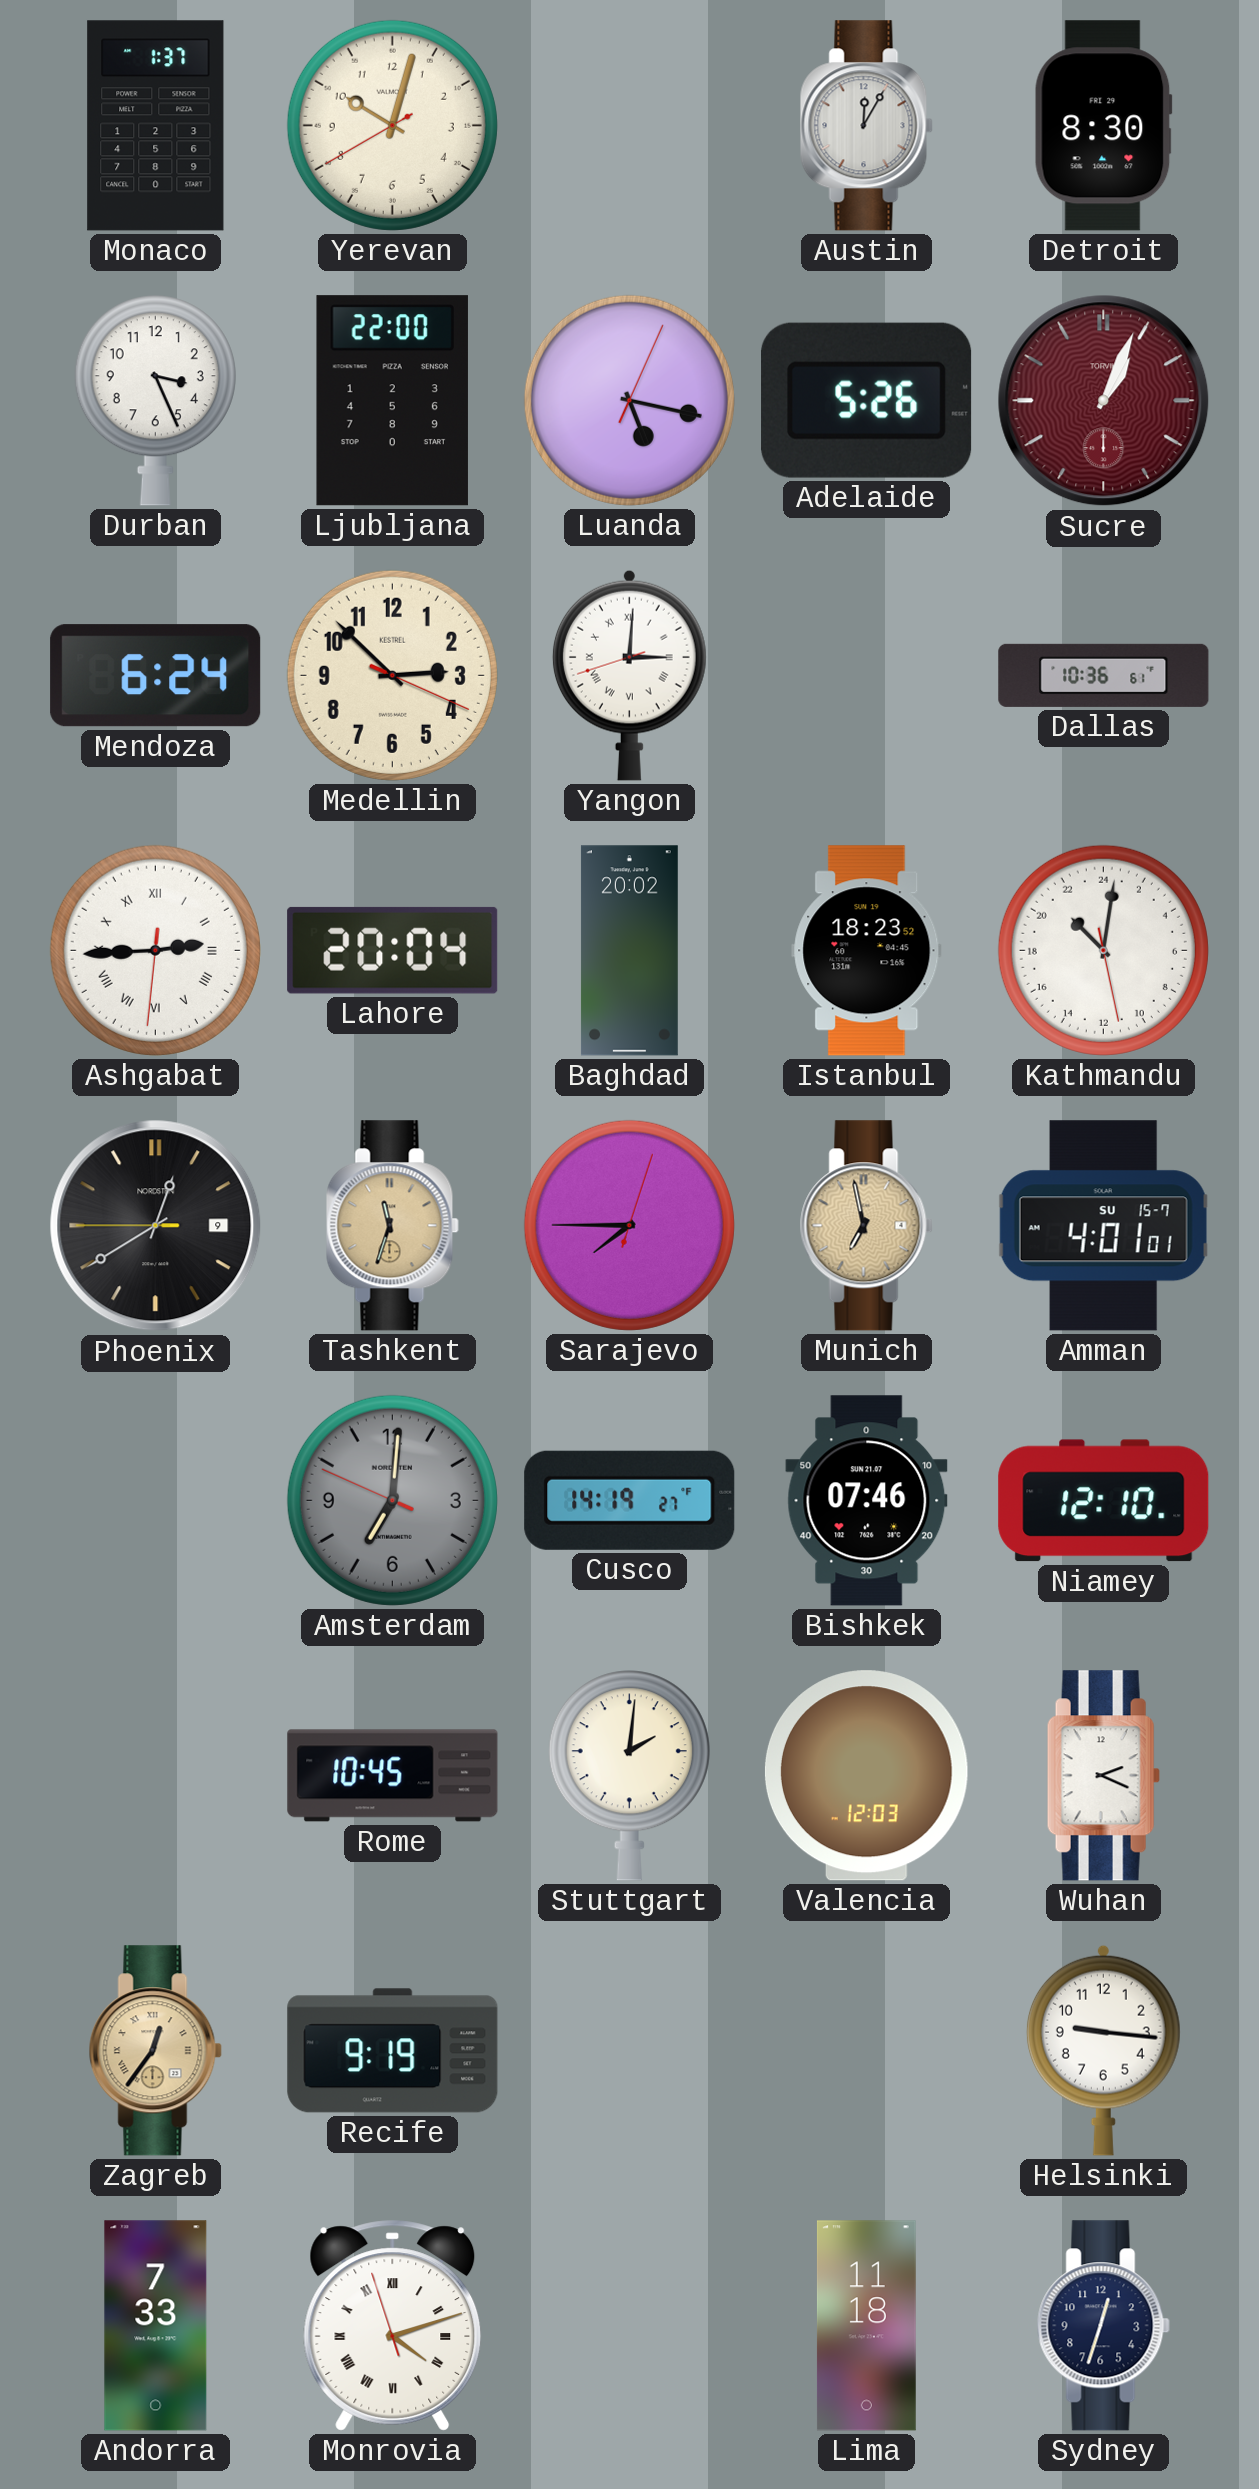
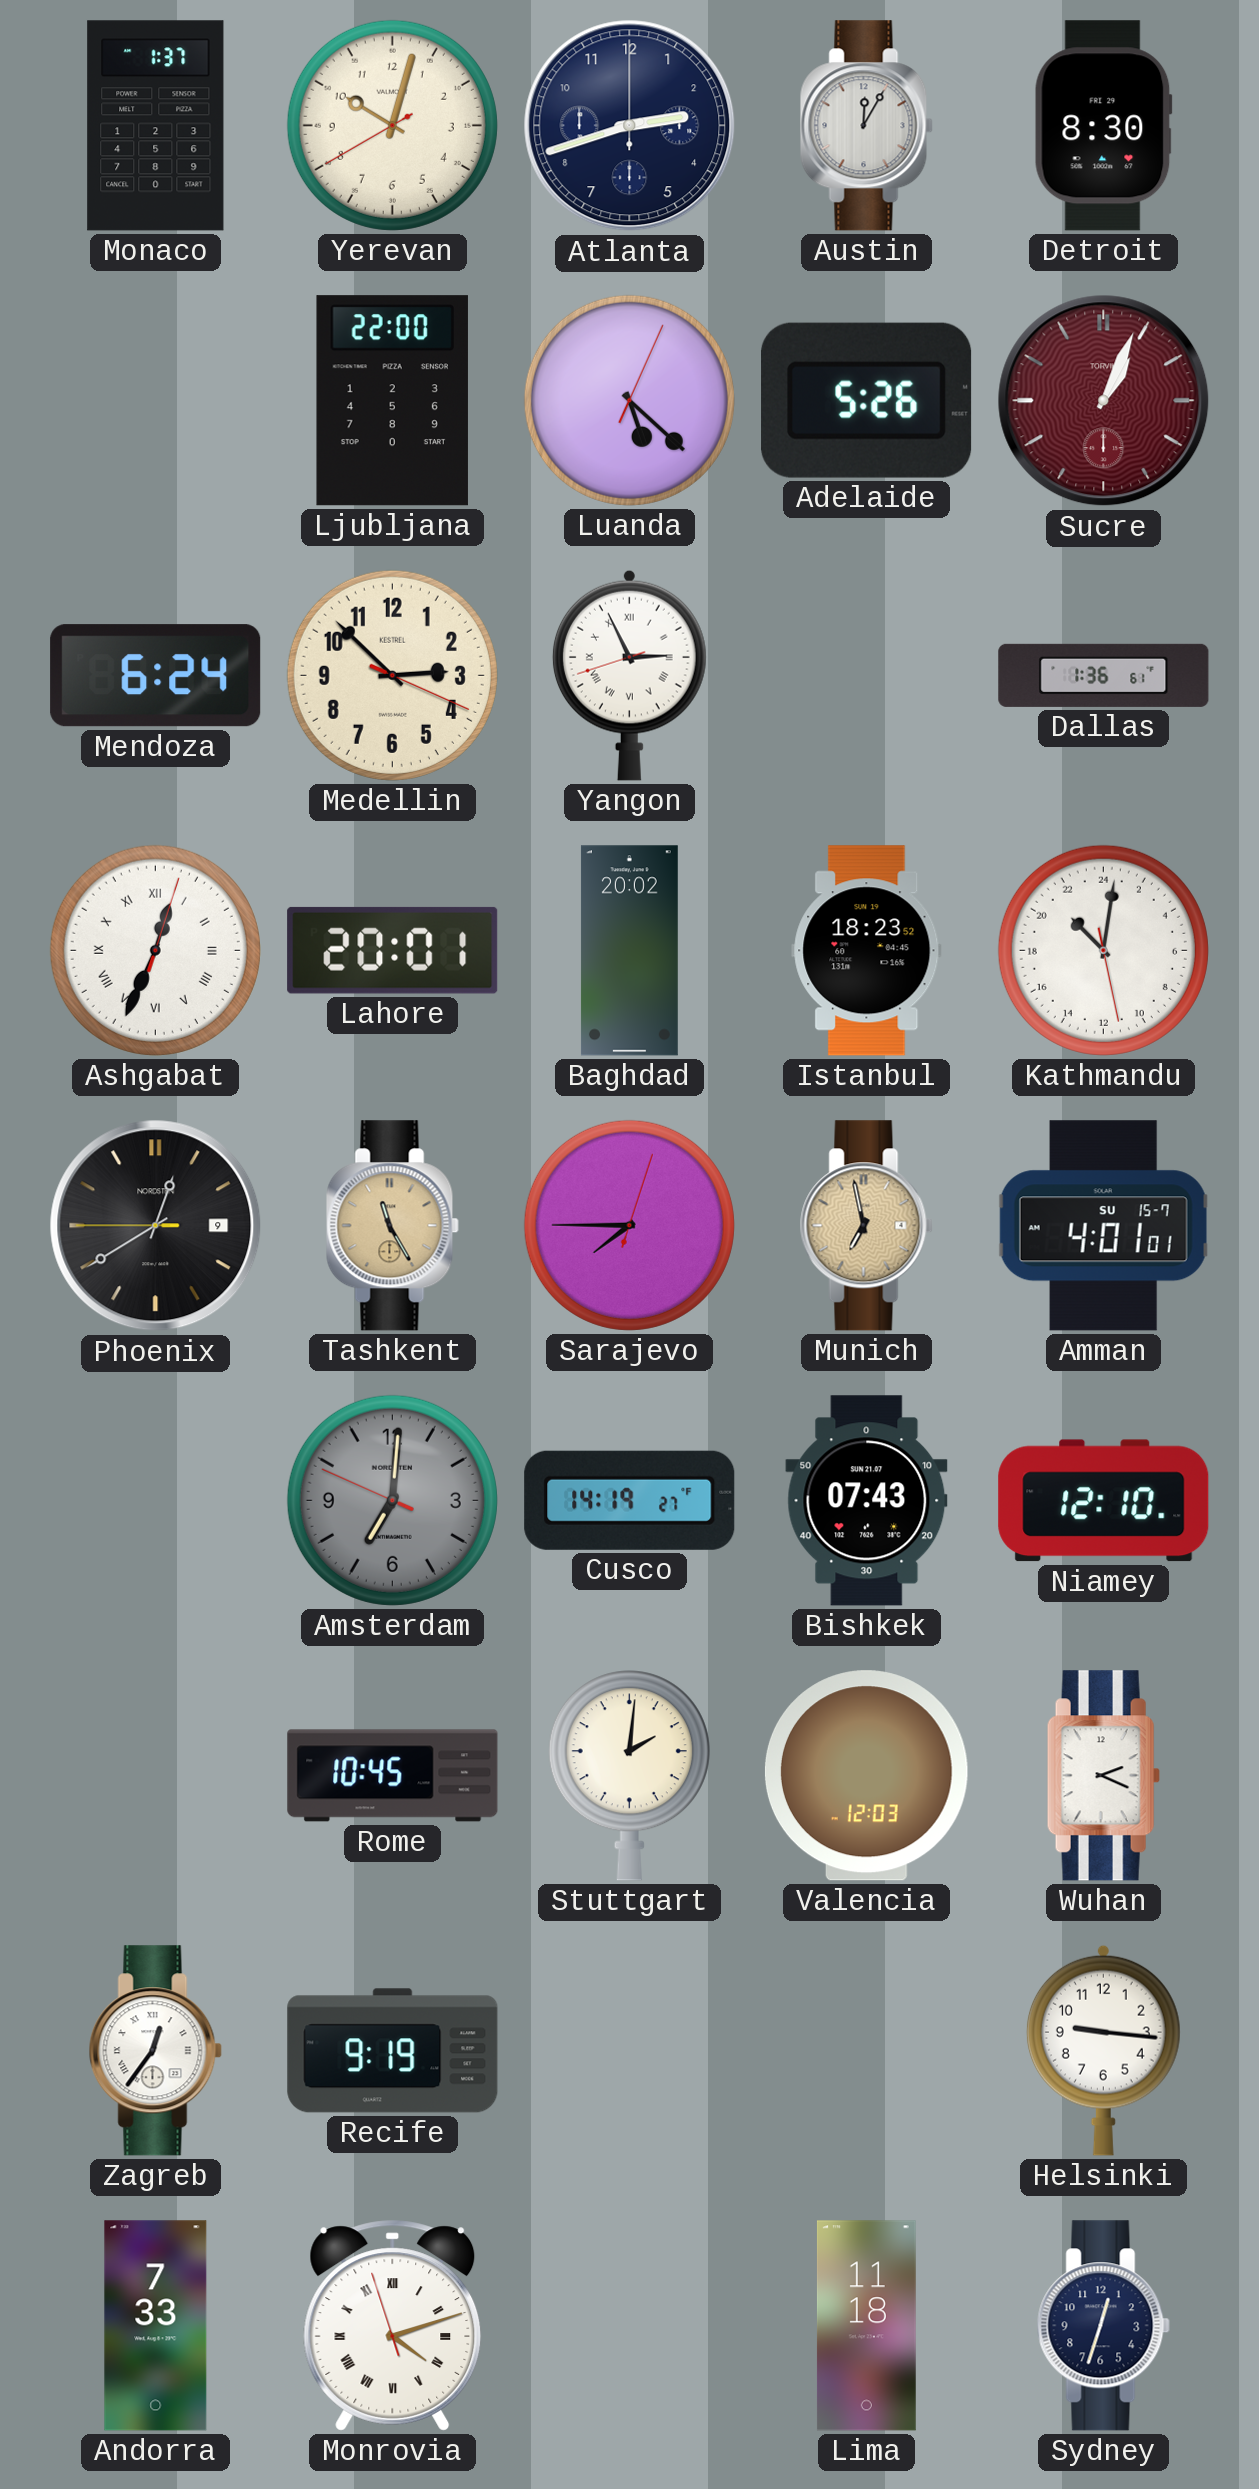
Atlanta: none -> 2:42 (630, 126)
Durban: 3:26 -> none (155, 401)
Luanda: 5:17 -> 5:22 (629, 400)
Yangon: 3:00 -> 2:55 (629, 675)
Dallas: 10:36 -> 1:36 (1104, 675)
Ashgabat: 2:44 -> 12:34 (155, 950)
Lahore: 20:04 -> 20:01 (393, 950)
Tashkent: 11:33 -> 11:25 (392, 1226)
Bishkek: 07:46 -> 07:43 (867, 1501)
Zagreb dial: champagne -> white (155, 2051)
